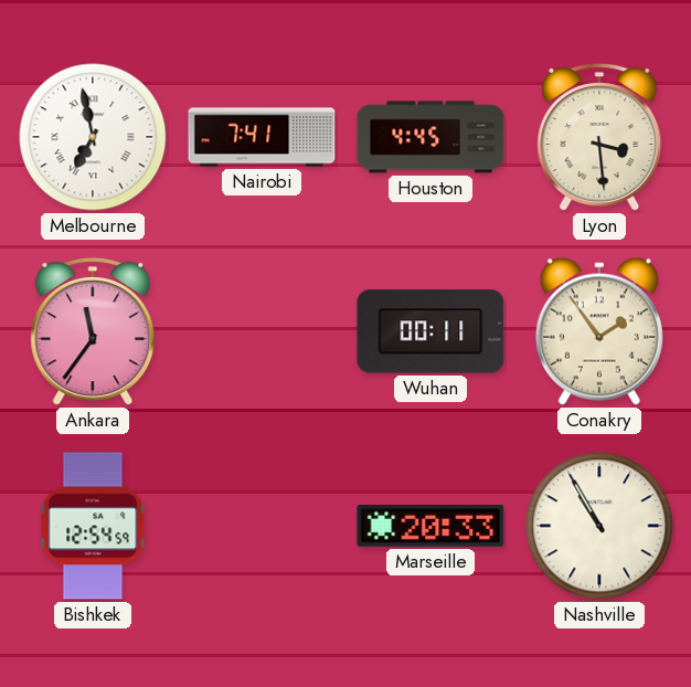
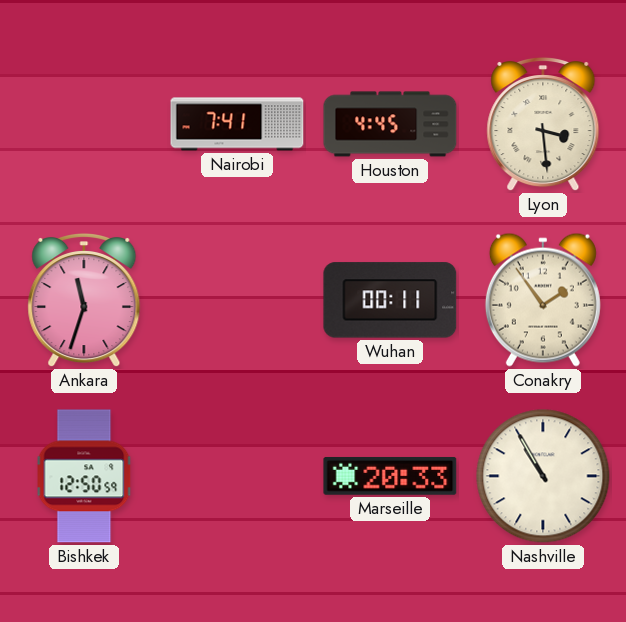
Melbourne: 6:58 -> none (93, 137)
Ankara: 11:36 -> 11:33 (84, 300)
Bishkek: 12:54 -> 12:50 (84, 476)
